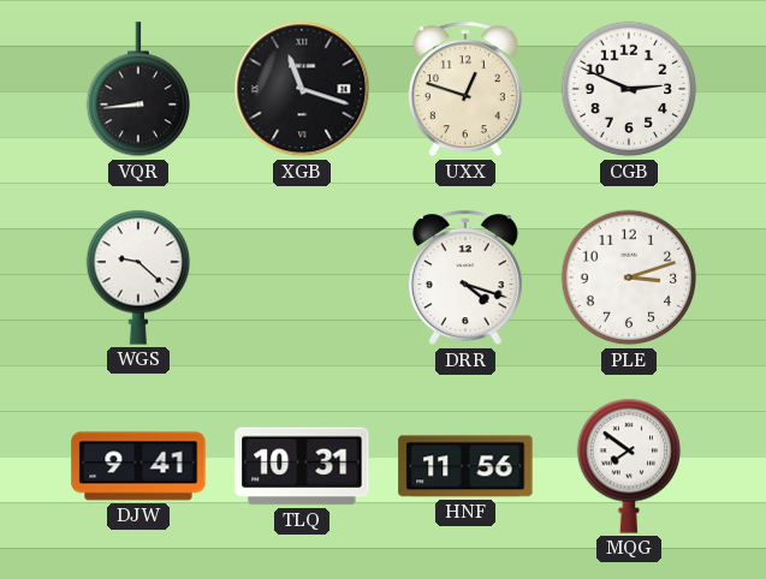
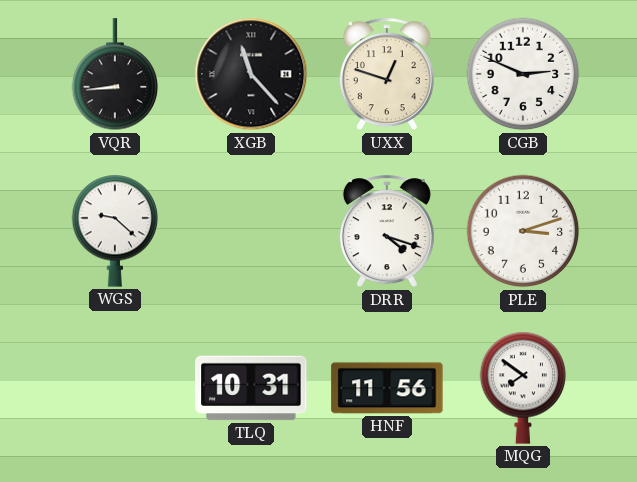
XGB: 11:18 -> 11:23 (251, 74)
DJW: 9:41 -> none (138, 466)
